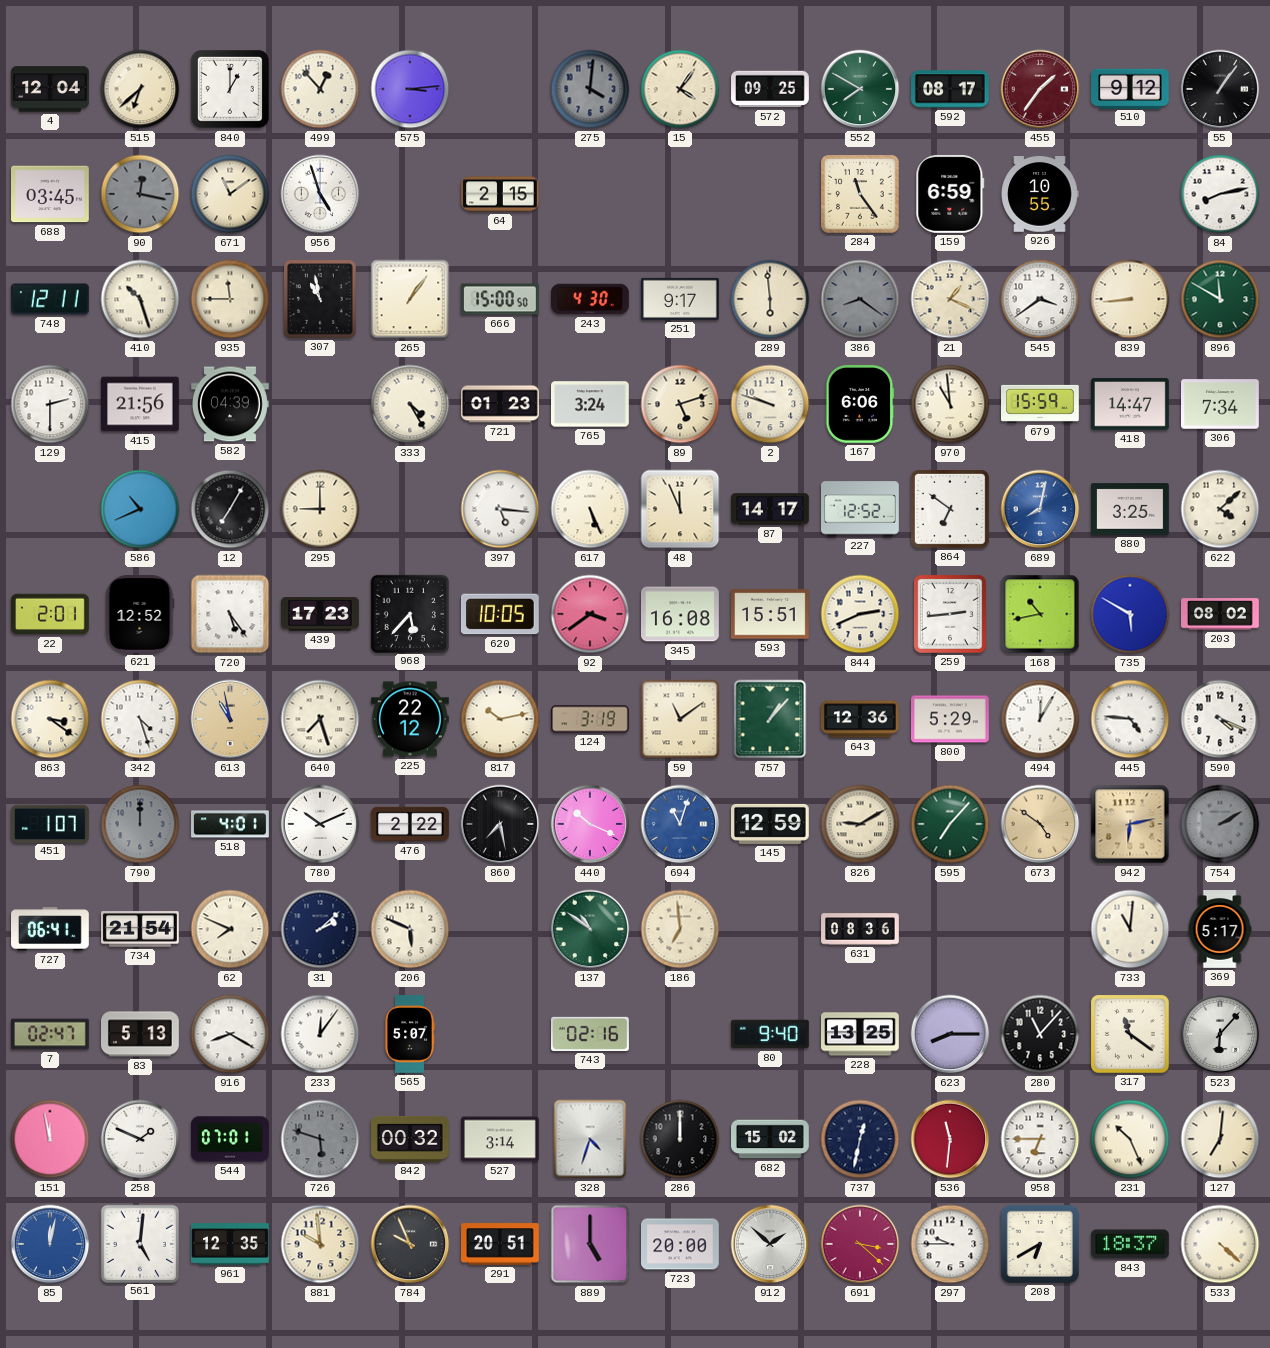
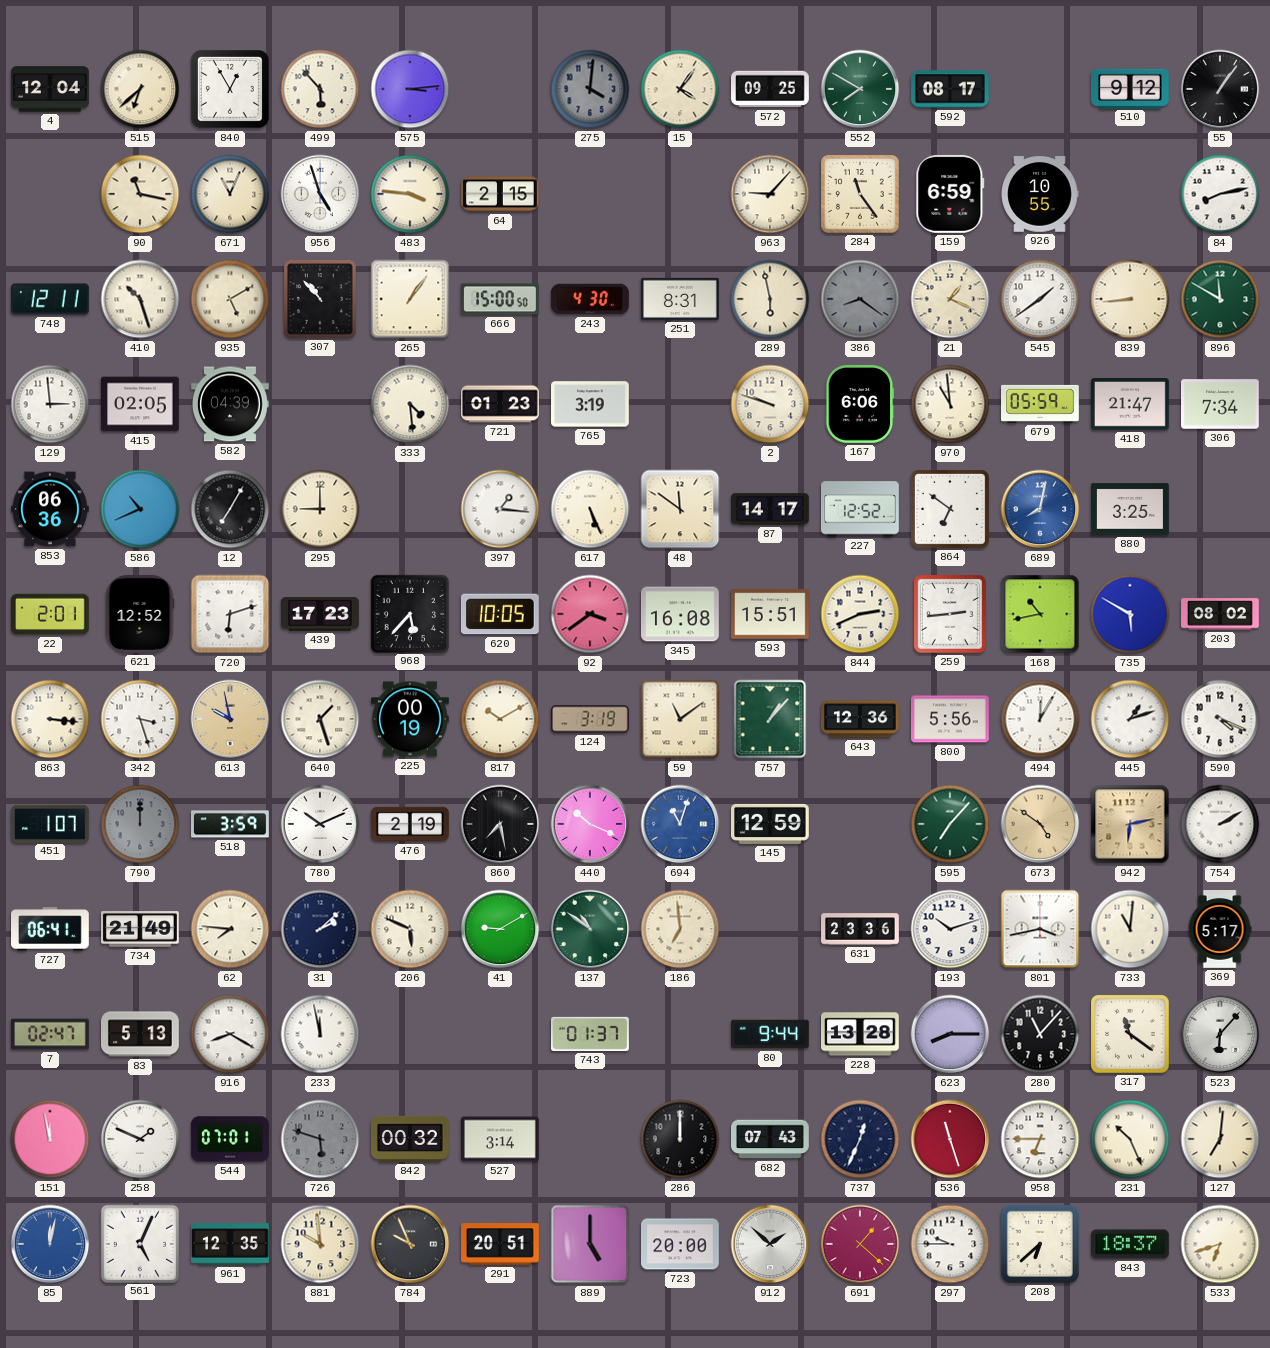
840: 1:00 -> 12:55 (230, 89)
499: 12:53 -> 5:53 (320, 89)
455: 1:36 -> none (1040, 89)
688: 03:45 -> none (51, 194)
90: 12:17 -> 11:17 (140, 194)
90 dial: grey -> cream (140, 194)
671: 11:09 -> 11:04 (230, 194)
483: none -> 3:46 (410, 194)
963: none -> 9:07 (770, 194)
935: 11:45 -> 5:10 (230, 299)
307: 10:58 -> 10:53 (321, 300)
251: 9:17 -> 8:31 (681, 299)
289: 5:59 -> 5:58 (770, 299)
545: 3:39 -> 1:39 (1040, 299)
129: 2:30 -> 2:59 (50, 404)
415: 21:56 -> 02:05 (141, 404)
333: 4:25 -> 4:29 (410, 404)
765: 3:24 -> 3:19 (591, 404)
89: 5:12 -> none (680, 404)
679: 15:59 -> 05:59 (1041, 404)
418: 14:47 -> 21:47 (1131, 404)
853: none -> 06:36 (51, 509)
397: 5:16 -> 1:16 (500, 509)
48: 11:56 -> 11:51 (680, 509)
622: 4:08 -> none (1220, 509)
720: 5:24 -> 6:12 (230, 614)
863: 3:21 -> 3:16 (50, 719)
342: 4:27 -> 3:27 (140, 719)
613: 10:58 -> 9:58 (230, 719)
640: 7:27 -> 1:27 (320, 719)
225: 22:12 -> 00:19 (411, 719)
817: 10:13 -> 10:10 (500, 719)
800: 5:29 -> 5:56 (951, 719)
445: 4:46 -> 1:12 (1130, 719)
518: 4:01 -> 3:59 (230, 824)
476: 2:22 -> 2:19 (410, 824)
826: 9:10 -> none (860, 824)
754 dial: grey -> white (1220, 824)
734: 21:54 -> 21:49 (141, 929)
62: 7:49 -> 7:46 (230, 929)
41: none -> 9:10 (500, 929)
631: 08:36 -> 23:36 (860, 929)
193: none -> 10:12 (950, 929)
801: none -> 3:43 (1040, 929)
233: 12:06 -> 11:58 (320, 1034)
565: 5:07 -> none (410, 1035)
743: 02:16 -> 01:37 (591, 1034)
80: 9:40 -> 9:44 (771, 1034)
228: 13:25 -> 13:28 (861, 1034)
328: 4:33 -> none (590, 1139)
682: 15:02 -> 07:43 (771, 1139)
737: 12:32 -> 12:34 (860, 1139)
536: 11:31 -> 11:27 (950, 1139)
561: 5:01 -> 5:04 (139, 1243)
691: 3:22 -> 1:22 (860, 1244)
208: 6:40 -> 6:38 (1040, 1244)
533: 4:22 -> 6:42 (1220, 1244)
